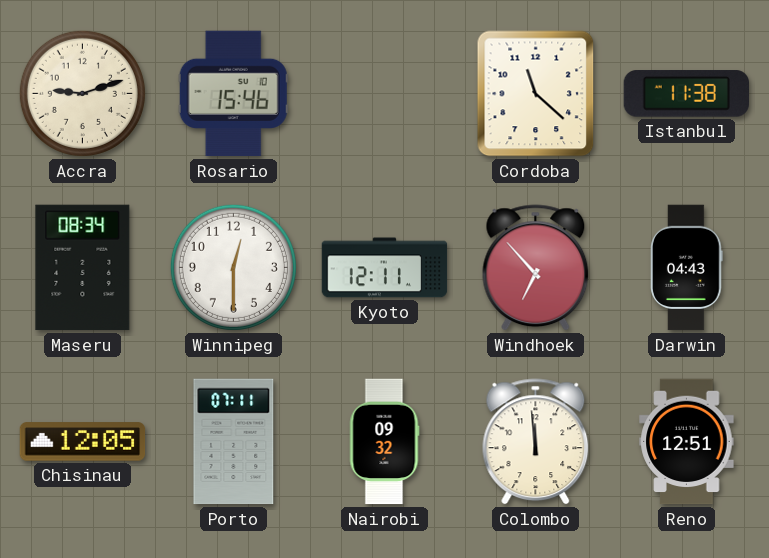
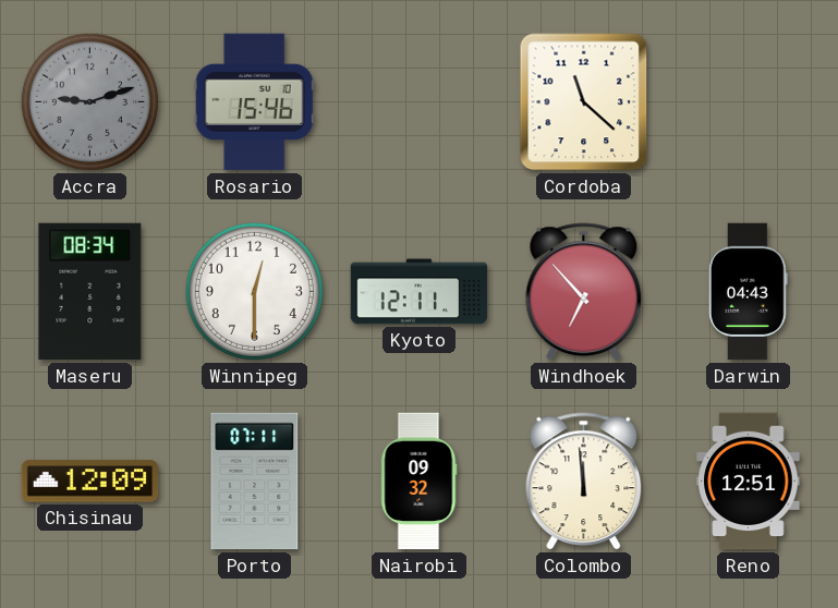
Accra dial: cream -> grey (89, 101)
Istanbul: 11:38 -> none (686, 94)
Chisinau: 12:05 -> 12:09 (90, 482)
